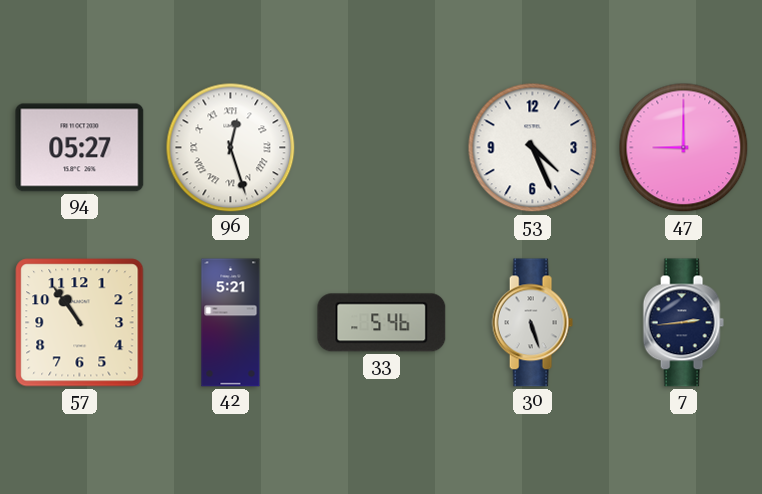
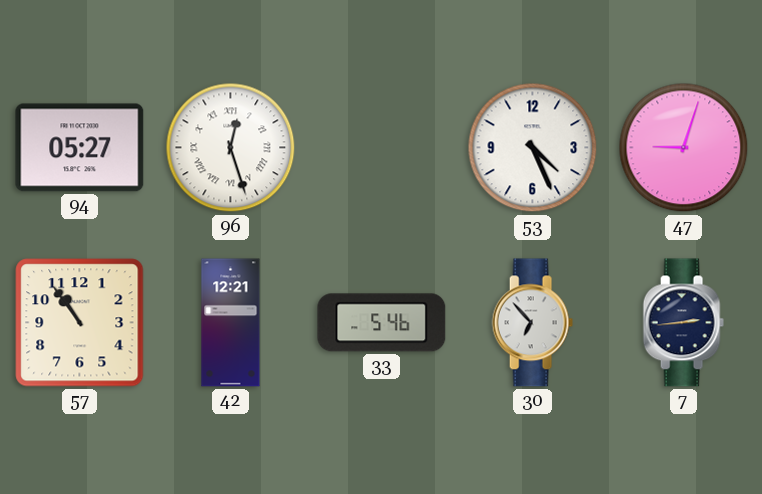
47: 9:00 -> 9:03 (684, 148)
42: 5:21 -> 12:21 (231, 323)
30: 5:27 -> 6:53 (532, 323)
